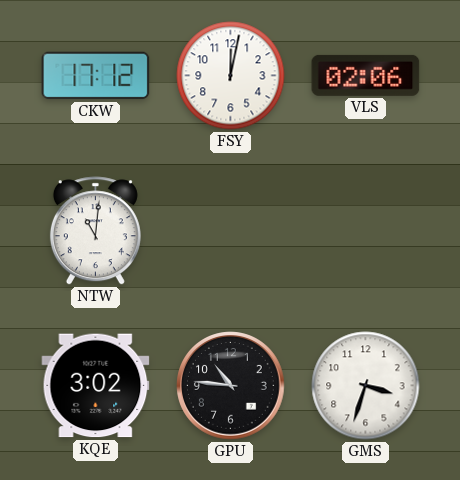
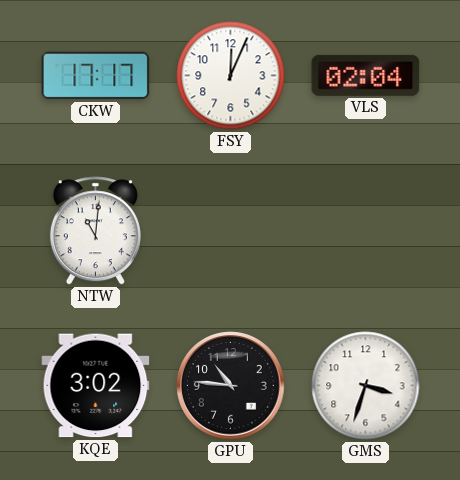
CKW: 17:12 -> 17:17 (96, 76)
FSY: 12:02 -> 12:04 (231, 76)
VLS: 02:06 -> 02:04 (366, 75)
